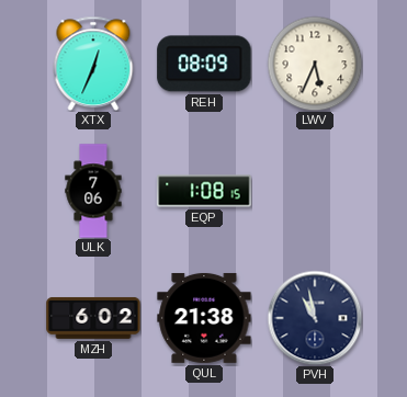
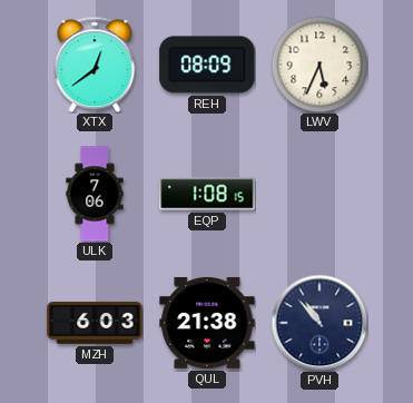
XTX: 12:34 -> 12:39 (95, 65)
MZH: 6:02 -> 6:03 (95, 323)
PVH: 10:58 -> 10:53 (319, 323)
